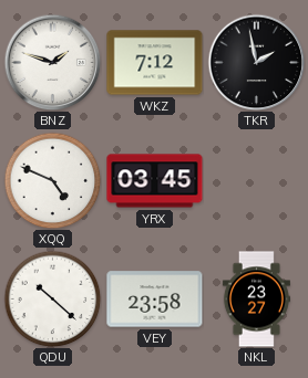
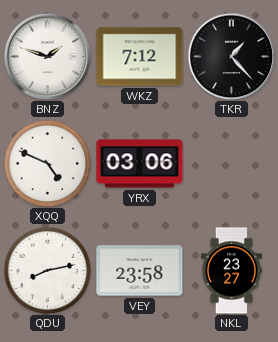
TKR: 1:58 -> 1:23 (231, 56)
YRX: 03:45 -> 03:06 (140, 164)
QDU: 10:22 -> 8:13 (47, 270)
